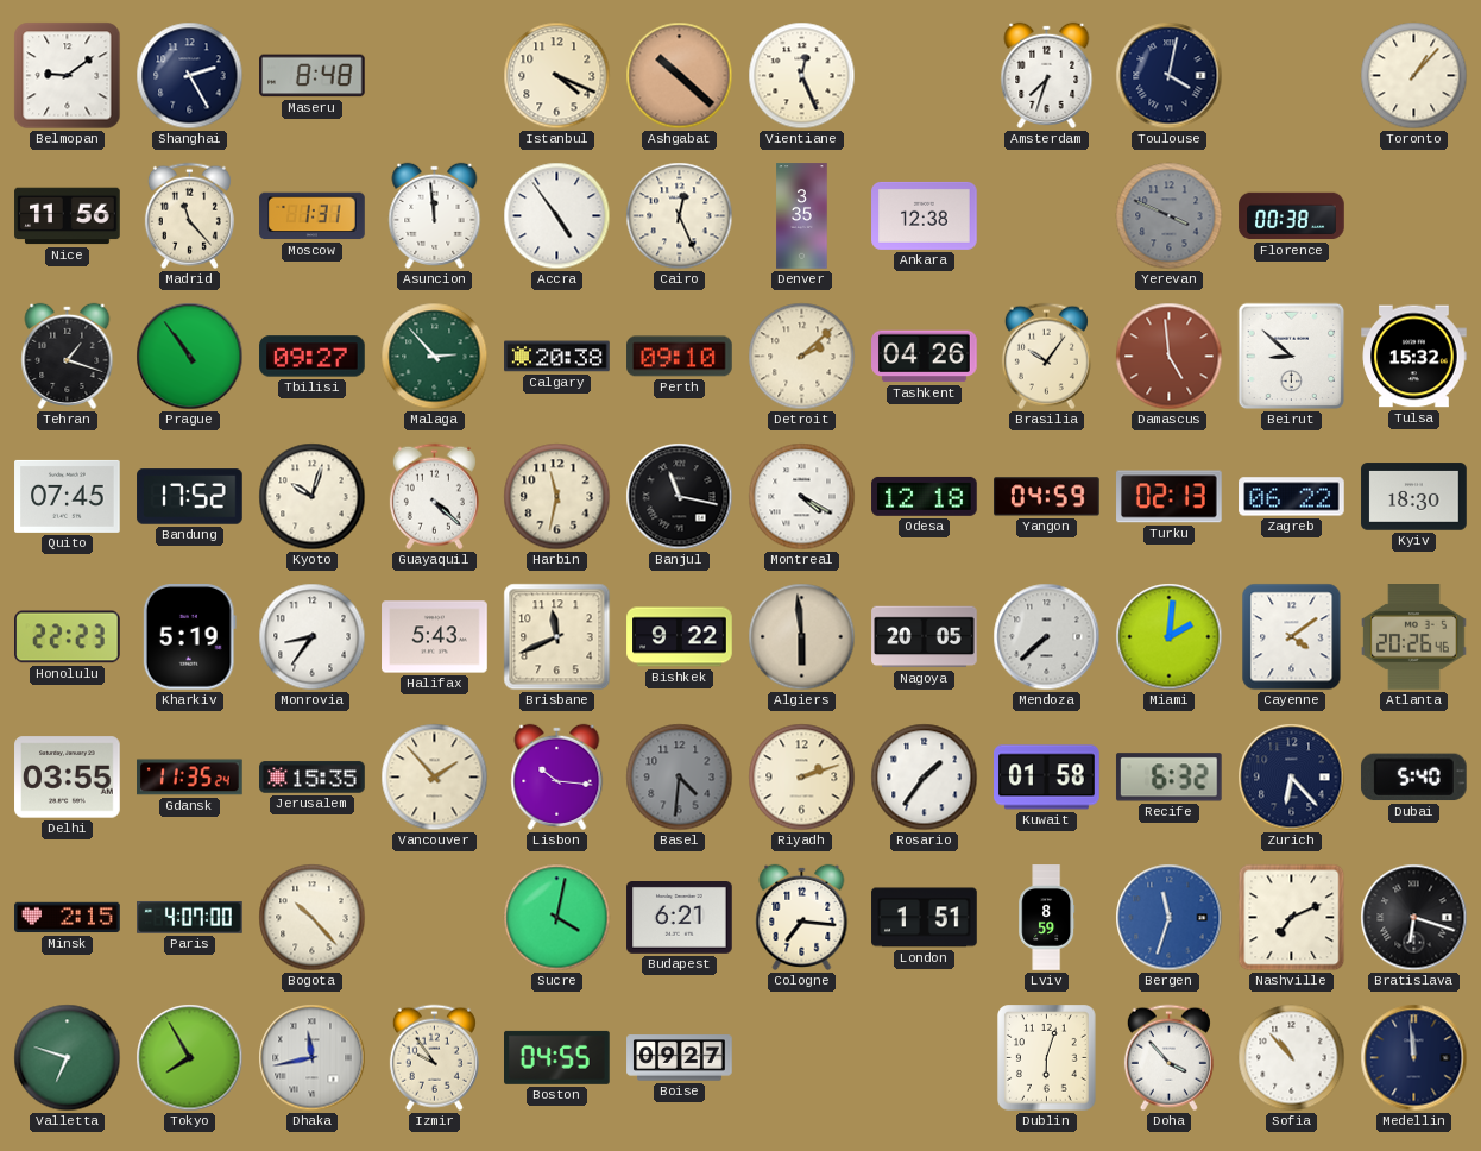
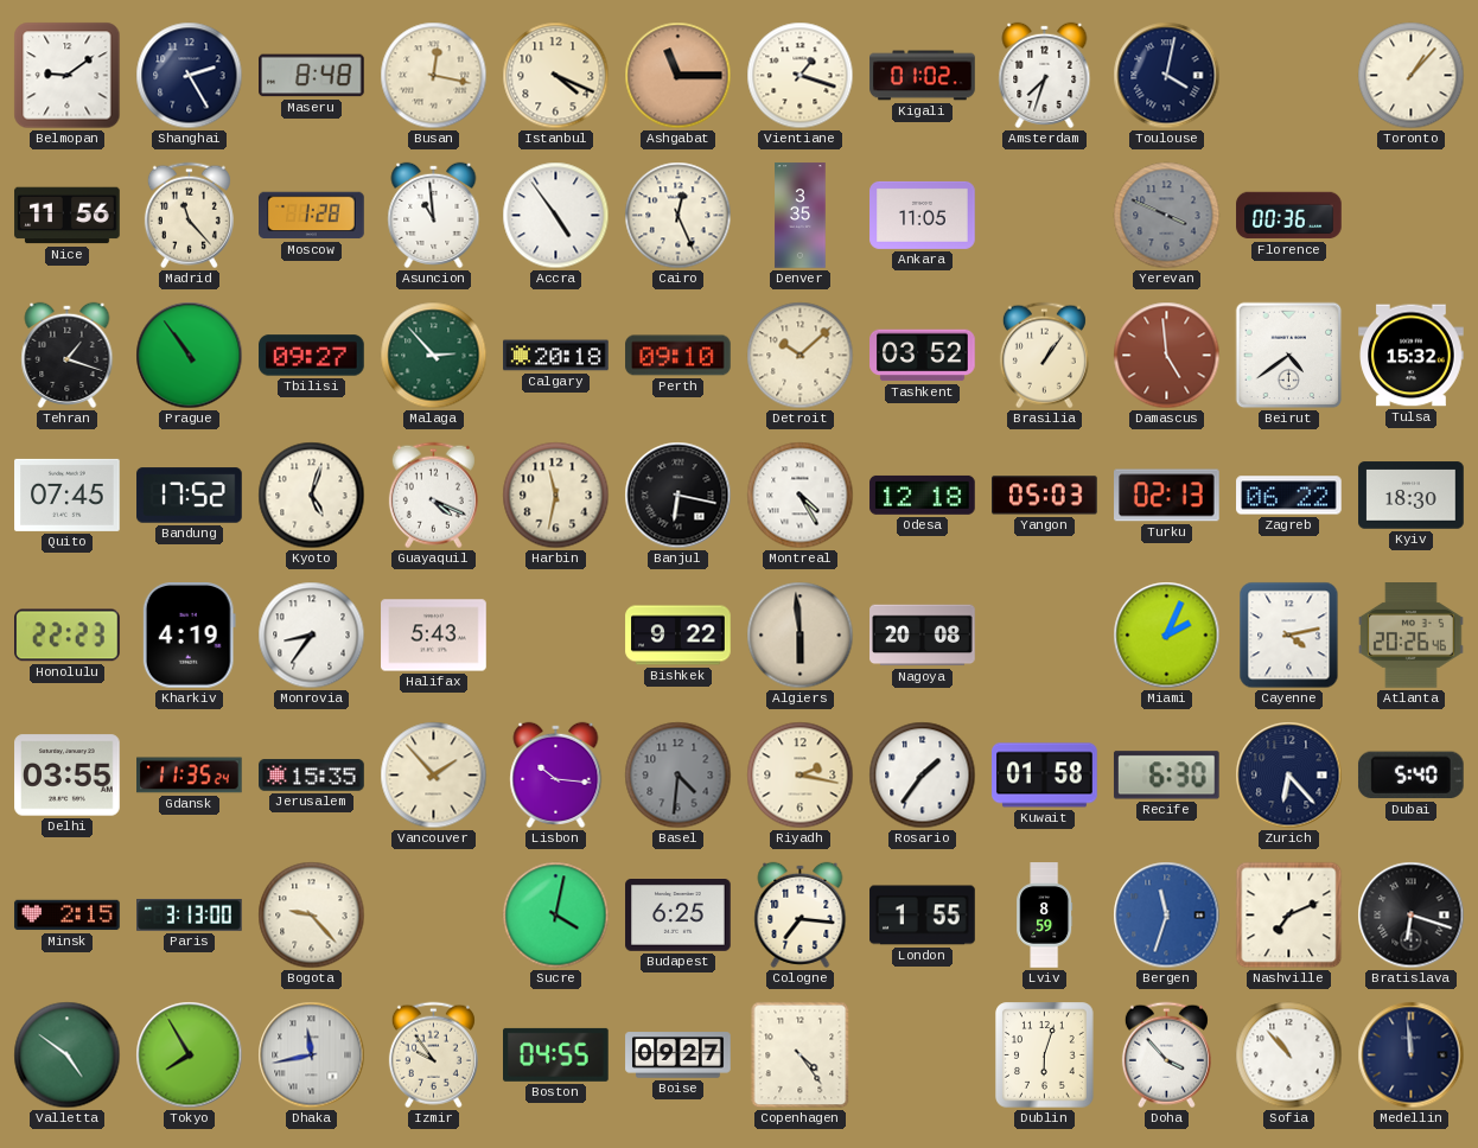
Busan: none -> 12:17 (434, 76)
Ashgabat: 10:22 -> 11:15 (679, 76)
Vientiane: 12:26 -> 1:18 (801, 76)
Kigali: none -> 01:02 (923, 76)
Moscow: 1:31 -> 1:28 (312, 216)
Asuncion: 11:59 -> 10:59 (434, 215)
Ankara: 12:38 -> 11:05 (923, 215)
Florence: 00:38 -> 00:36 (1289, 216)
Calgary: 20:38 -> 20:18 (556, 356)
Detroit: 2:08 -> 10:08 (801, 356)
Tashkent: 04:26 -> 03:52 (923, 356)
Brasilia: 10:06 -> 1:06 (1044, 356)
Beirut: 8:52 -> 4:39 (1289, 356)
Kyoto: 10:03 -> 5:03 (312, 496)
Guayaquil: 4:22 -> 4:19 (433, 496)
Banjul: 11:17 -> 6:17 (679, 496)
Montreal: 4:20 -> 4:25 (801, 496)
Yangon: 04:59 -> 05:03 (1045, 496)
Kharkiv: 5:19 -> 4:19 (189, 636)
Brisbane: 11:41 -> none (557, 637)
Nagoya: 20:05 -> 20:08 (923, 636)
Mendoza: 7:38 -> none (1047, 637)
Miami: 2:01 -> 2:04 (1167, 636)
Cayenne: 4:09 -> 4:13 (1289, 636)
Riyadh: 2:12 -> 2:17 (801, 776)
Recife: 6:32 -> 6:30 (1166, 776)
Paris: 4:07 -> 3:13 (190, 914)
Bogota: 10:23 -> 9:23 (312, 916)
Budapest: 6:21 -> 6:25 (679, 916)
London: 1:51 -> 1:55 (923, 916)
Valletta: 6:48 -> 4:51 (68, 1055)
Copenhagen: none -> 4:24 (801, 1055)
